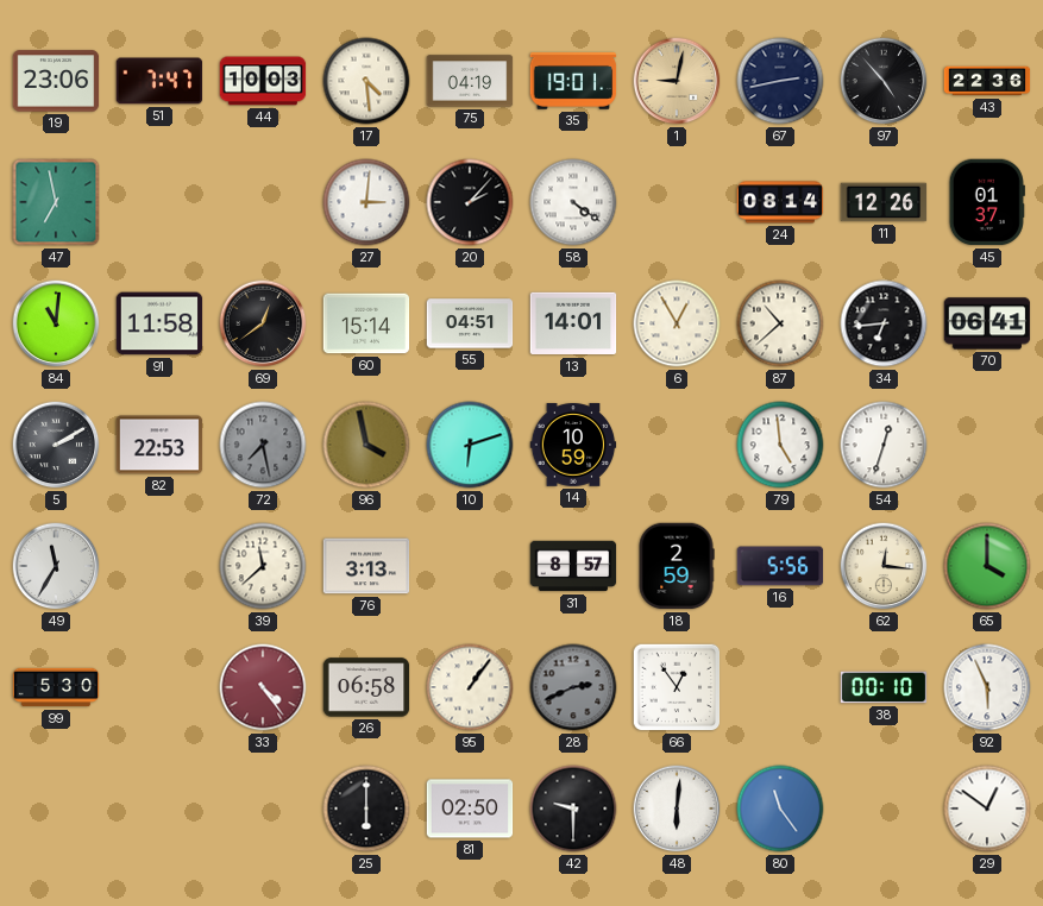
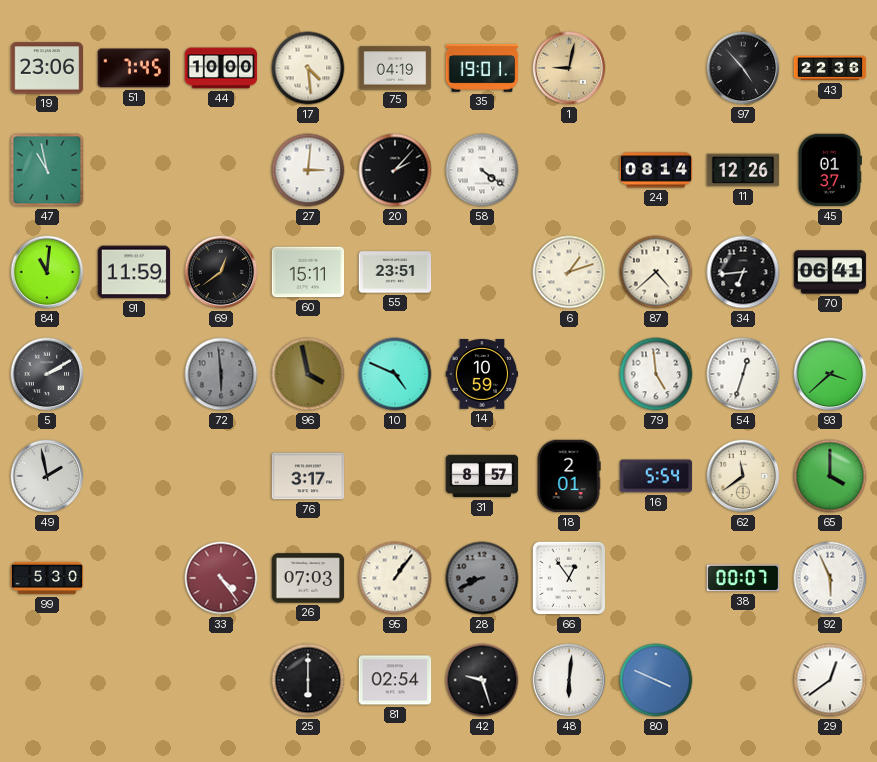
51: 7:47 -> 7:45 (134, 68)
44: 10:03 -> 10:00 (221, 68)
67: 2:43 -> none (780, 81)
47: 6:58 -> 10:58 (47, 170)
91: 11:58 -> 11:59 (134, 272)
60: 15:14 -> 15:11 (308, 272)
55: 04:51 -> 23:51 (395, 272)
13: 14:01 -> none (573, 323)
6: 12:55 -> 1:12 (569, 272)
87: 10:38 -> 4:38 (656, 272)
82: 22:53 -> none (159, 445)
72: 7:28 -> 5:59 (221, 374)
10: 6:12 -> 4:49 (395, 374)
93: none -> 3:38 (830, 374)
49: 11:35 -> 1:58 (47, 476)
39: 11:38 -> none (263, 566)
76: 3:13 -> 3:17 (308, 476)
18: 2:59 -> 2:01 (569, 476)
16: 5:56 -> 5:54 (656, 476)
62: 12:16 -> 11:39 (743, 476)
26: 06:58 -> 07:03 (308, 578)
28: 2:41 -> 8:41 (482, 578)
38: 00:10 -> 00:07 (743, 578)
81: 02:50 -> 02:54 (395, 680)
42: 9:30 -> 9:27 (482, 680)
80: 11:24 -> 3:49 (656, 680)
29: 12:51 -> 12:39 (830, 680)
